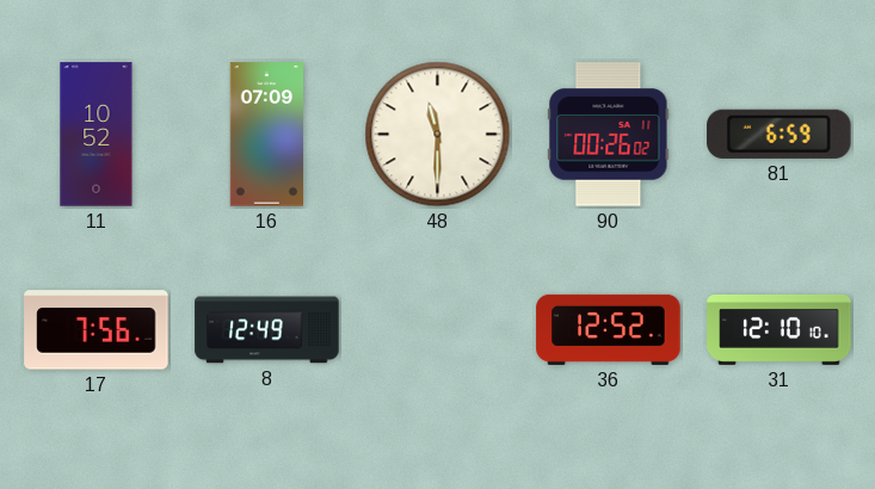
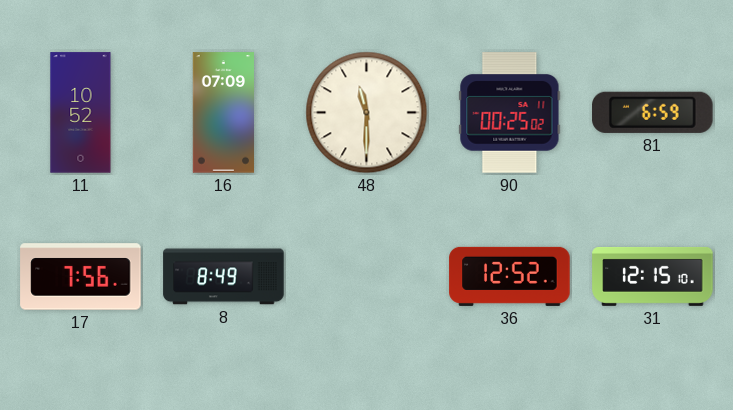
90: 00:26 -> 00:25 (510, 113)
8: 12:49 -> 8:49 (224, 277)
31: 12:10 -> 12:15 (653, 276)
